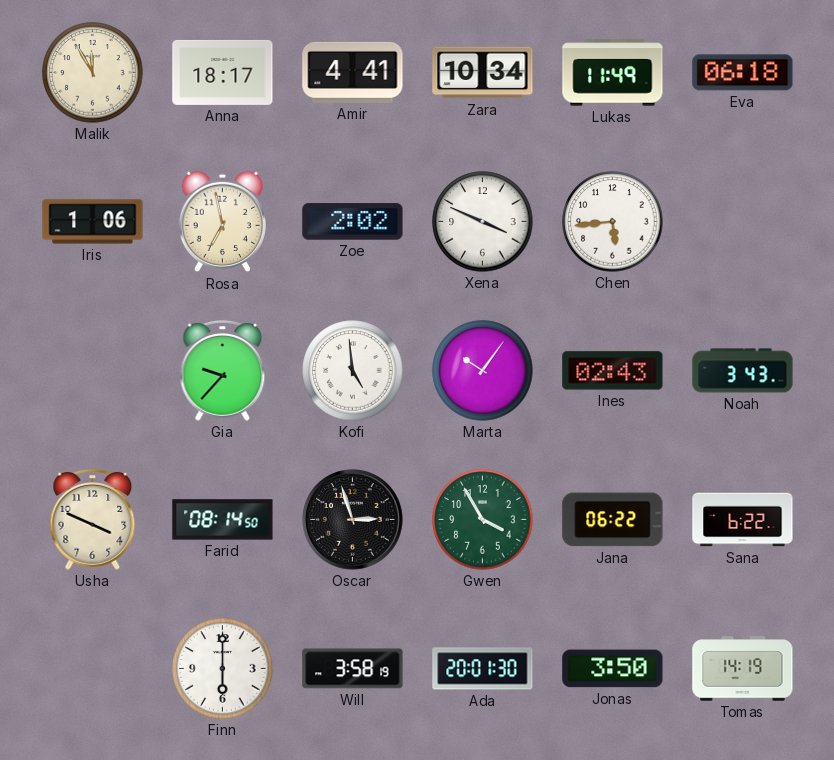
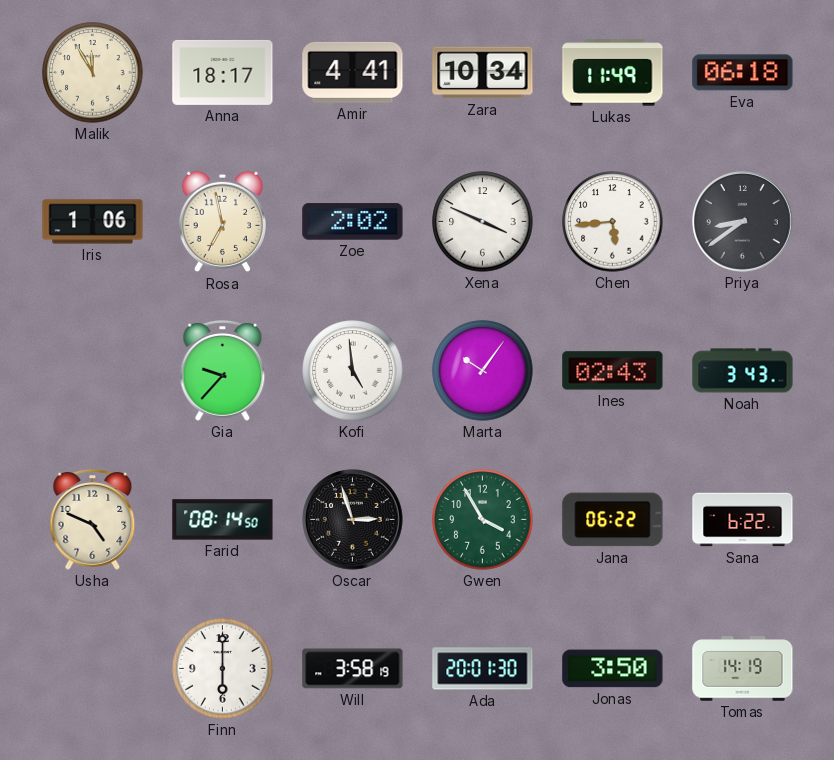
Priya: none -> 8:39 (743, 222)
Usha: 3:49 -> 4:49 (93, 520)
